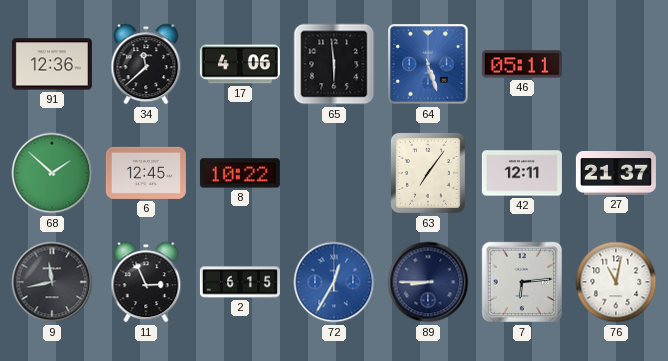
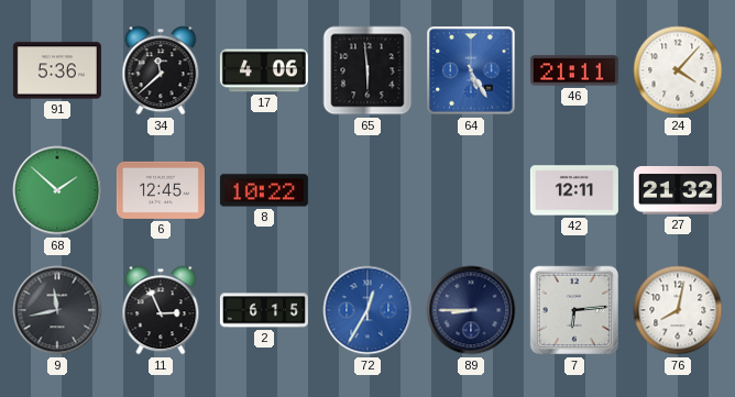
91: 12:36 -> 5:36 (57, 70)
64: 5:27 -> 5:25 (471, 70)
46: 05:11 -> 21:11 (574, 70)
24: none -> 4:07 (678, 70)
63: 7:06 -> none (428, 173)
27: 21:37 -> 21:32 (678, 190)
76: 11:02 -> 8:02 (678, 310)
